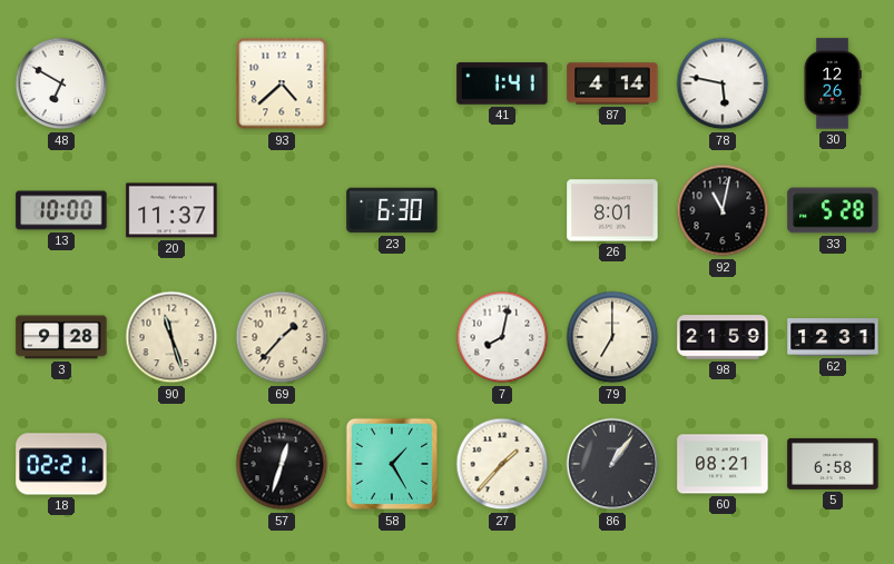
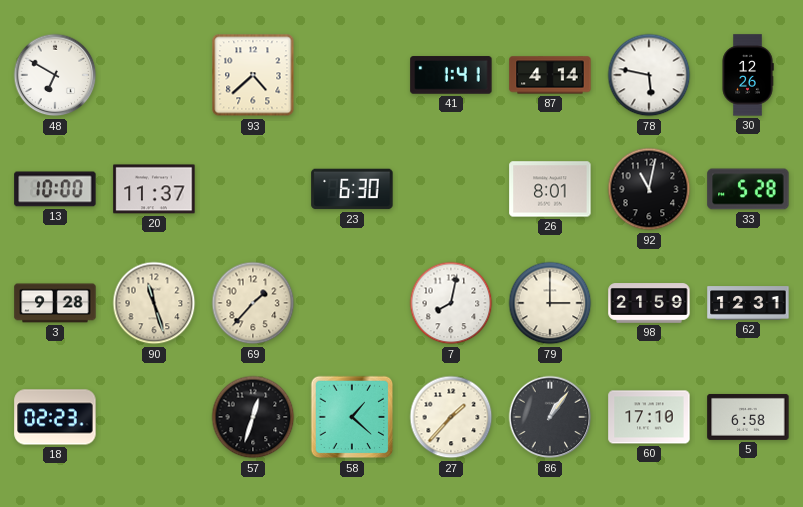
79: 7:00 -> 3:00 (550, 303)
18: 02:21 -> 02:23 (55, 417)
58: 1:25 -> 1:22 (352, 417)
60: 08:21 -> 17:10 (649, 417)
